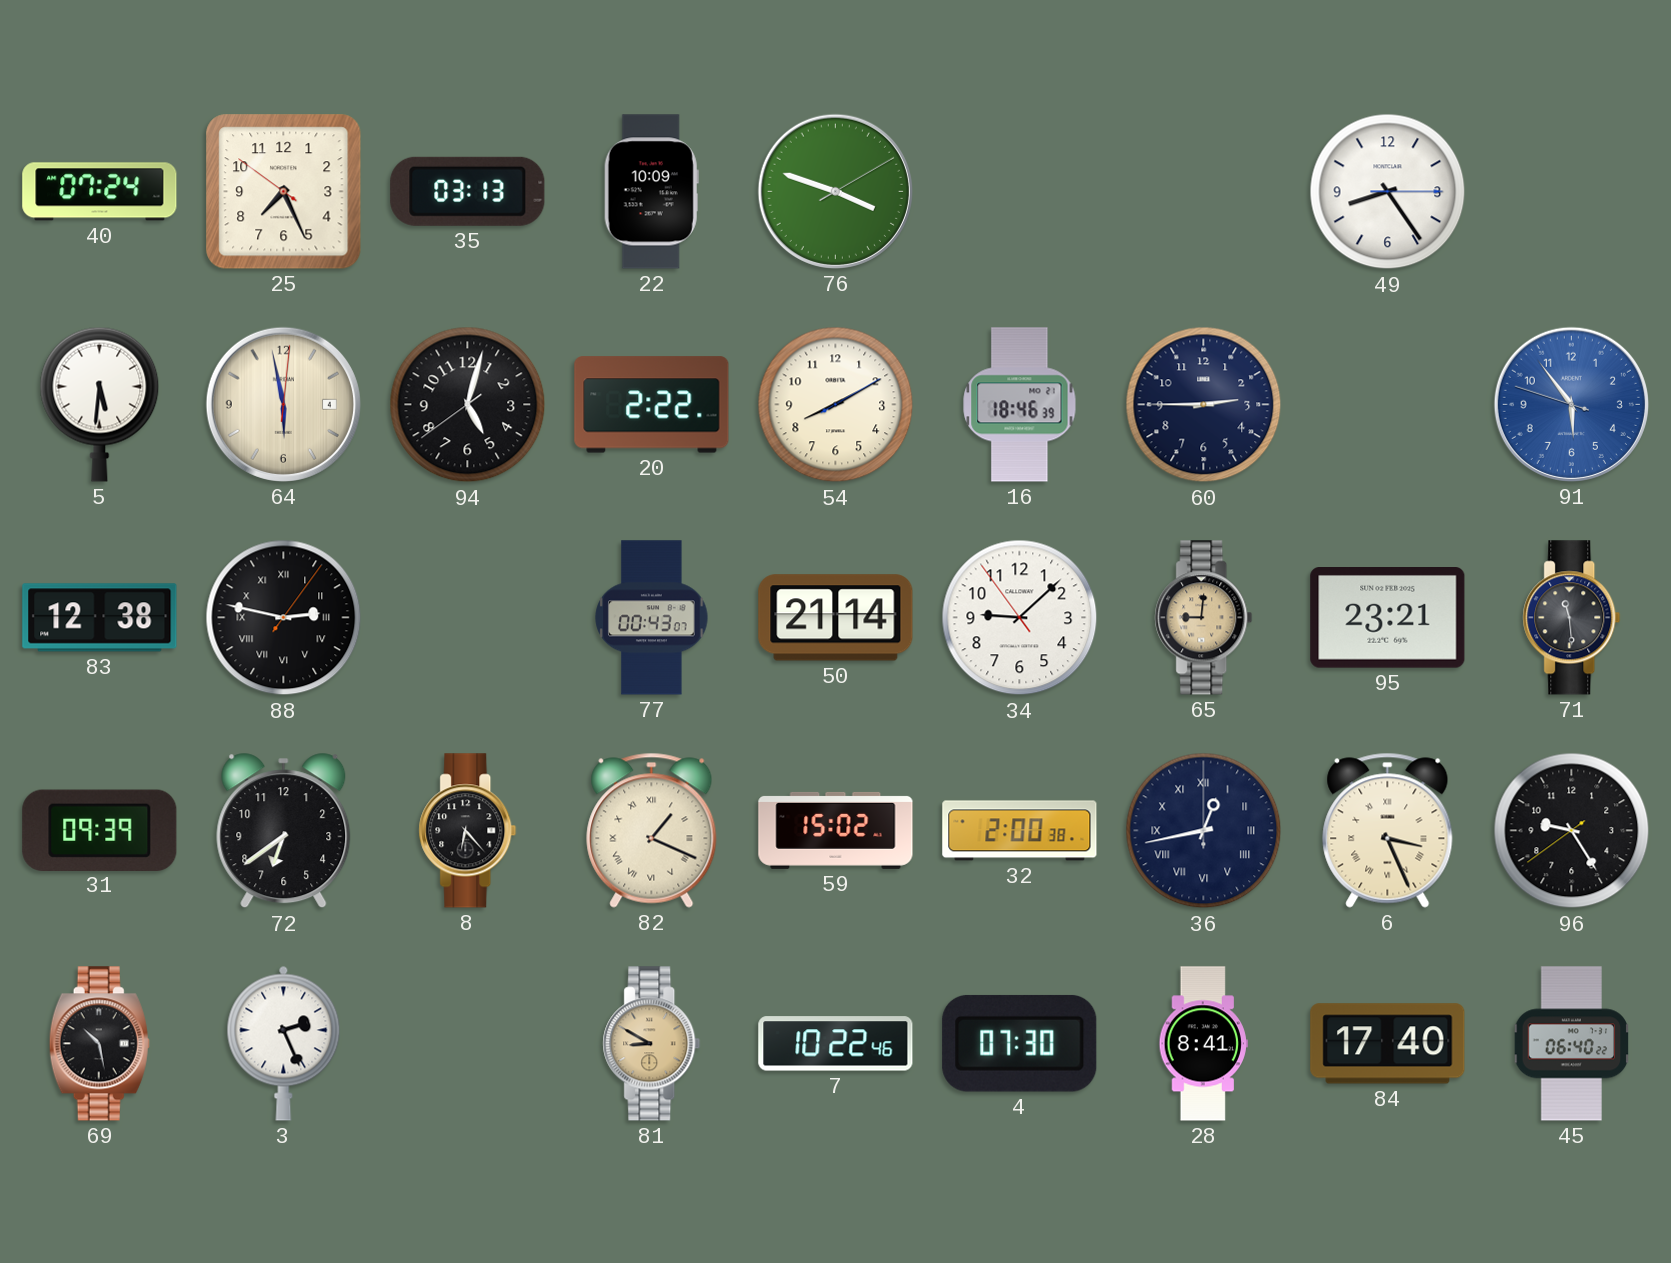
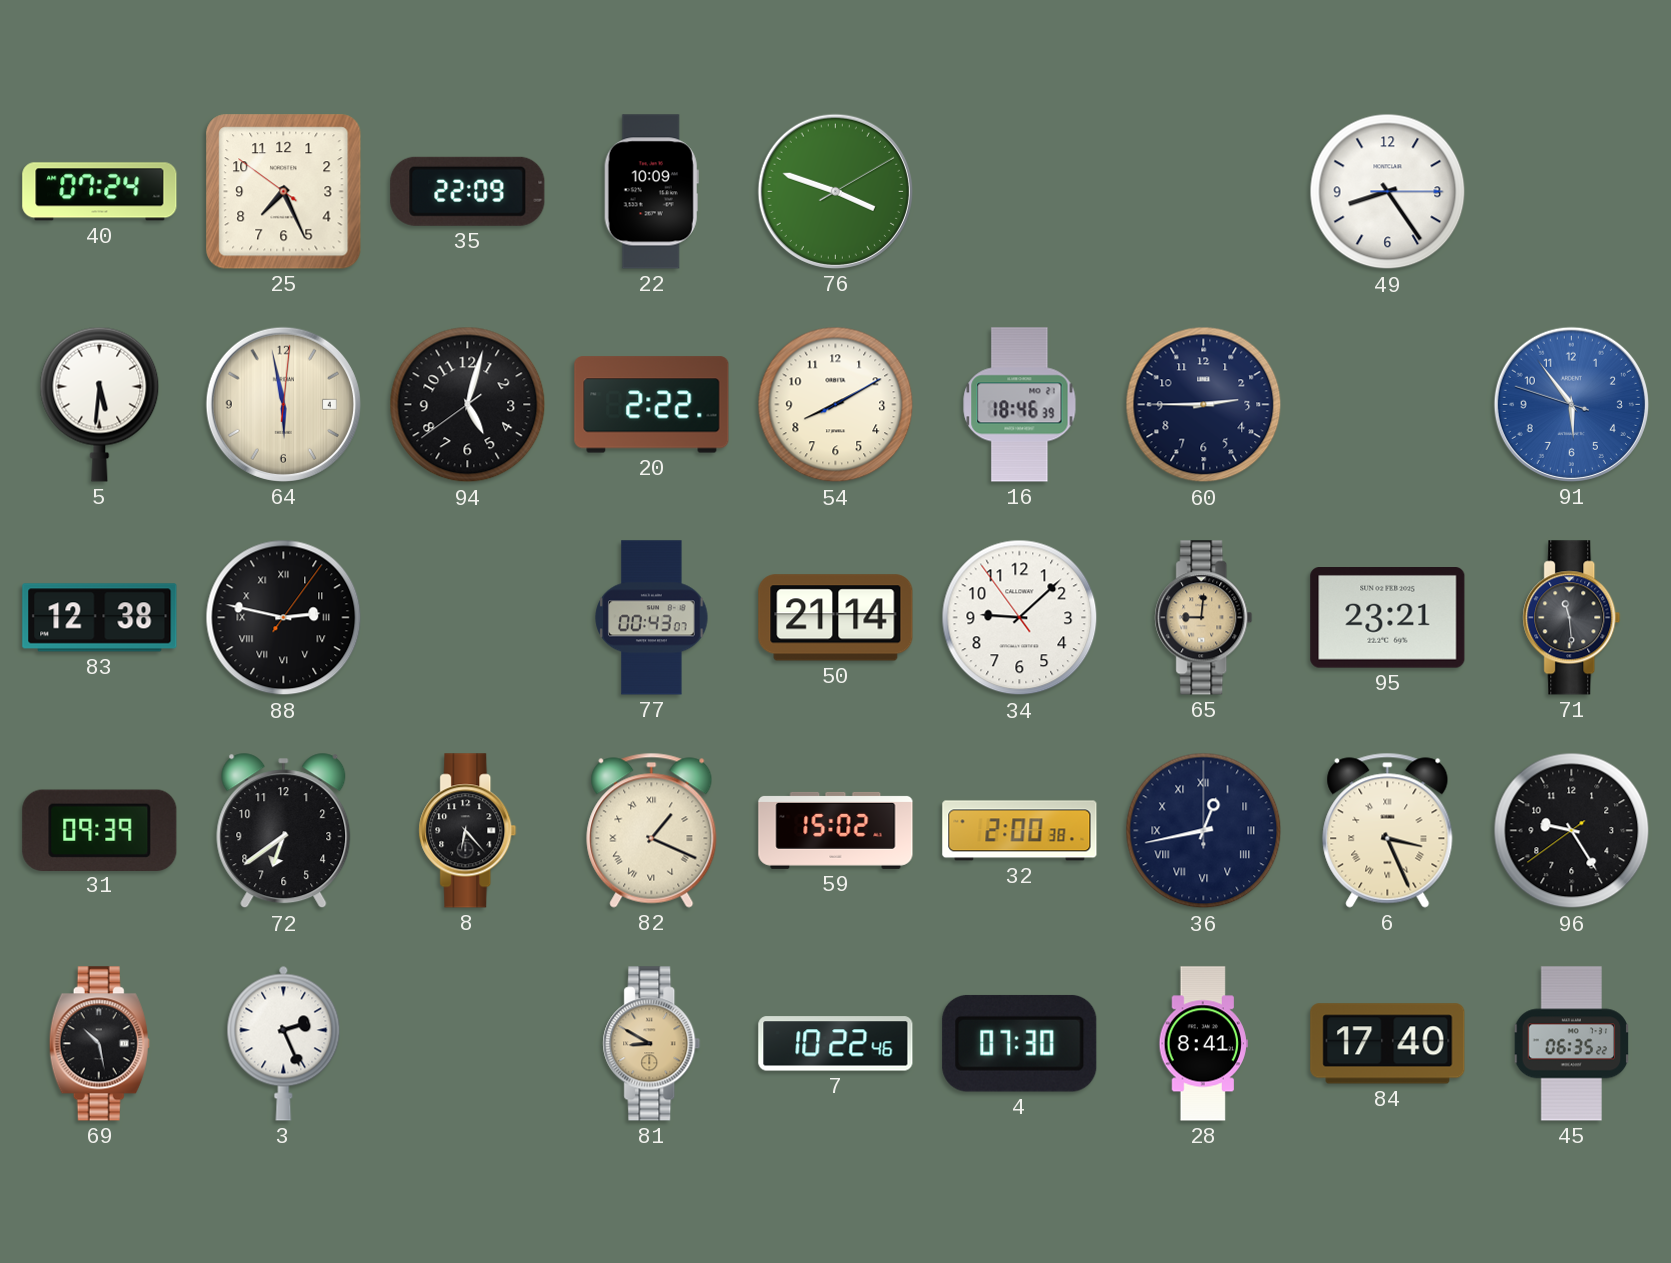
35: 03:13 -> 22:09 (468, 191)
45: 06:40 -> 06:35 (1572, 1044)
